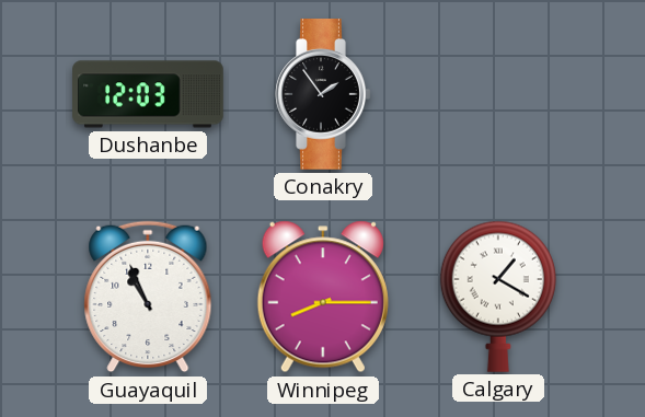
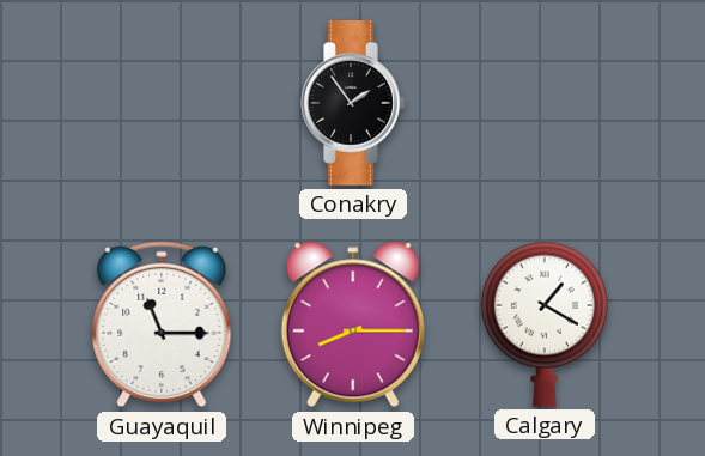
Dushanbe: 12:03 -> none (148, 94)
Guayaquil: 10:56 -> 11:15 (162, 324)
